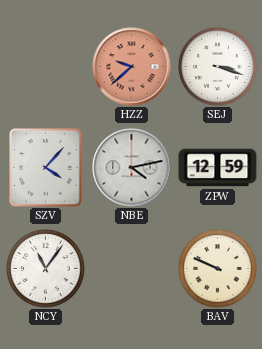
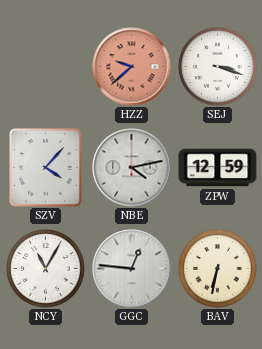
NCY: 11:06 -> 11:05 (46, 269)
GGC: none -> 12:46 (132, 269)
BAV: 9:49 -> 6:32 (218, 269)
